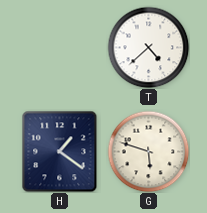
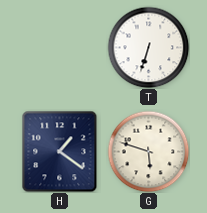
T: 4:38 -> 6:33 (148, 47)
